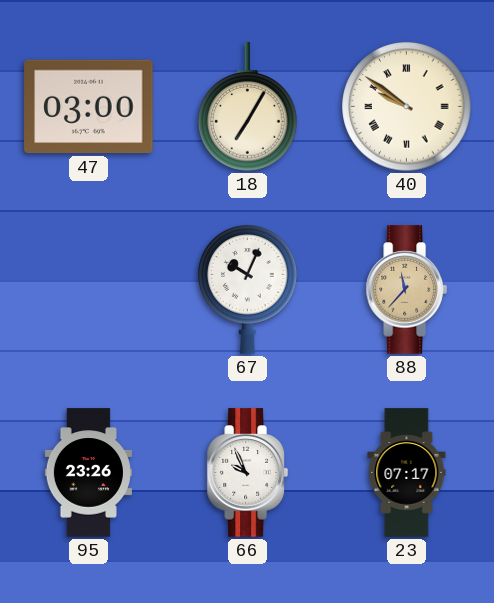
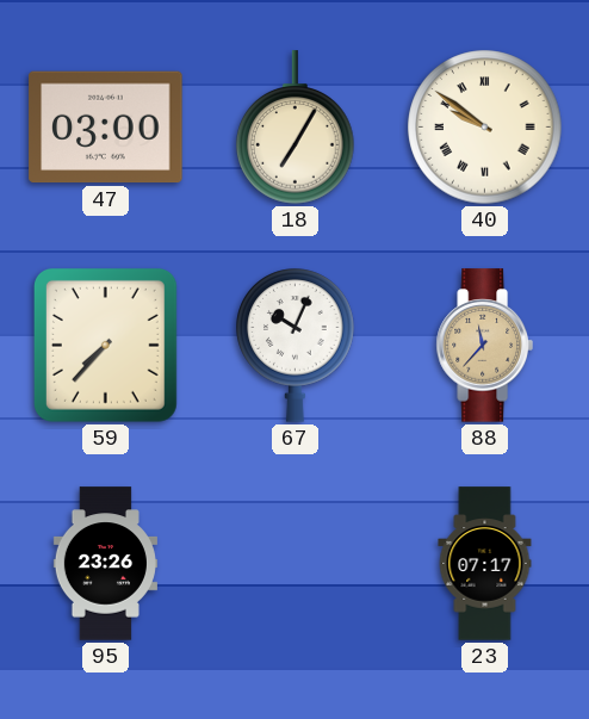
59: none -> 7:37 (105, 345)
66: 9:56 -> none (247, 473)
